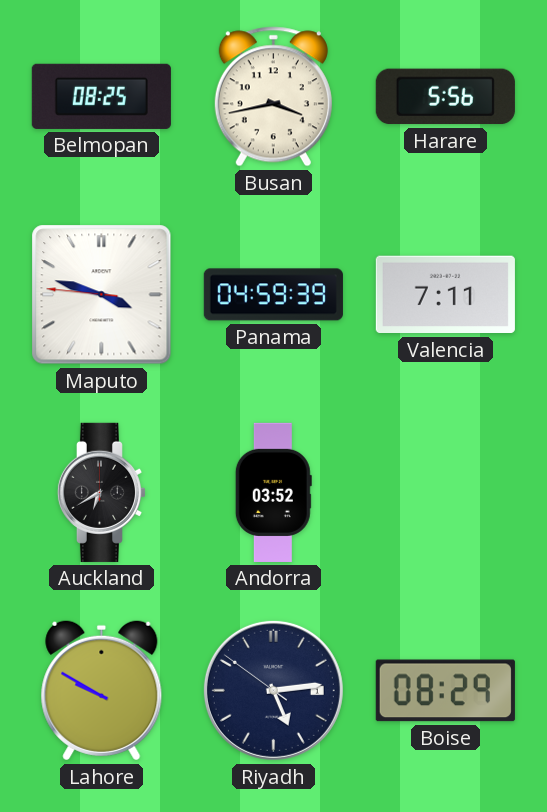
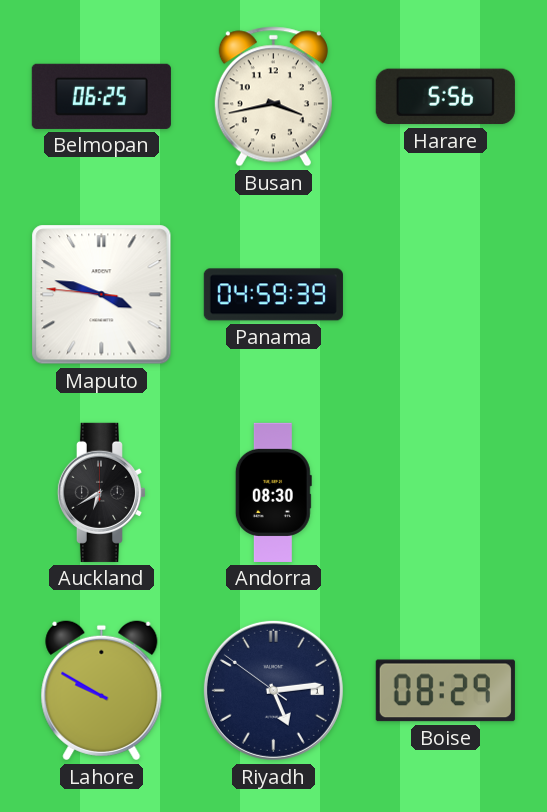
Belmopan: 08:25 -> 06:25 (101, 96)
Valencia: 7:11 -> none (445, 295)
Andorra: 03:52 -> 08:30 (273, 492)
